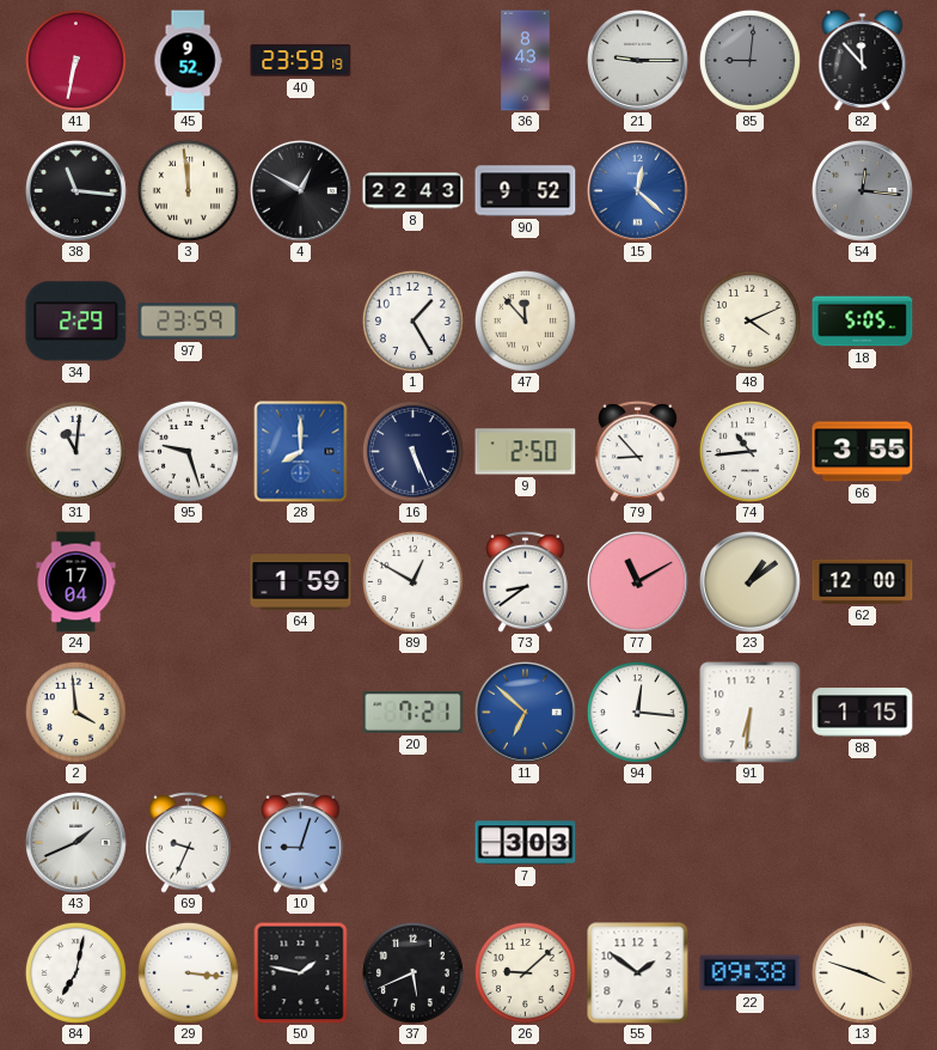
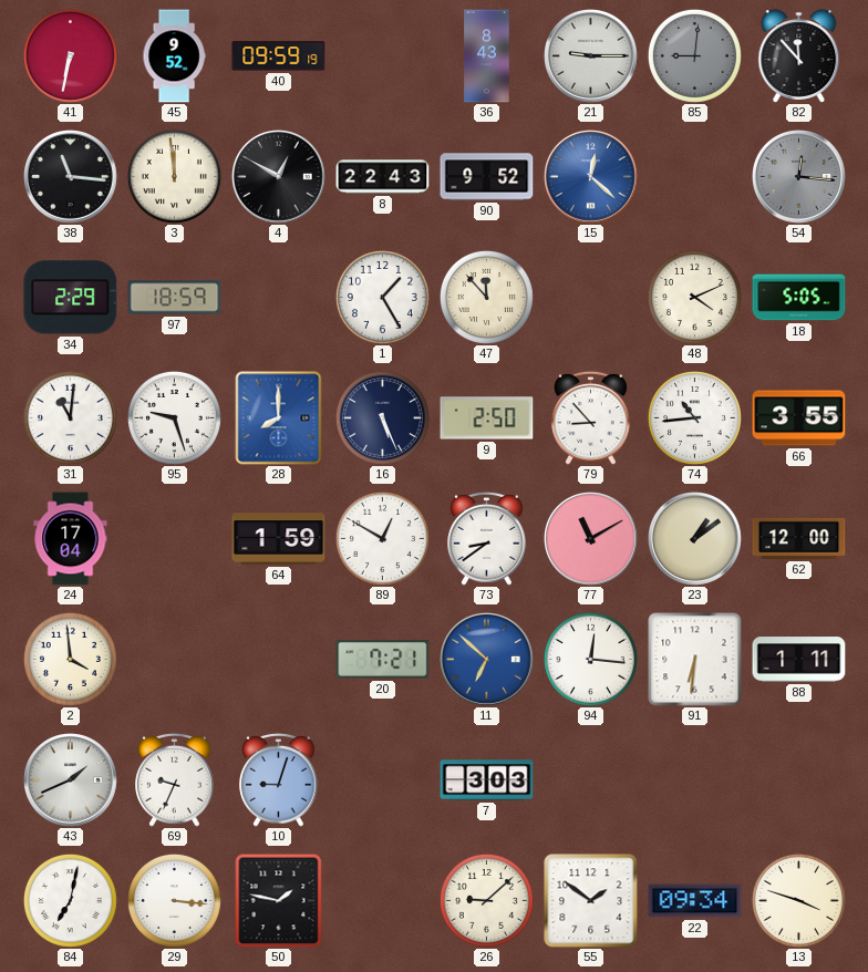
40: 23:59 -> 09:59 (279, 56)
97: 23:59 -> 18:59 (175, 298)
88: 1:15 -> 1:11 (799, 660)
37: 5:41 -> none (412, 972)
22: 09:38 -> 09:34 (695, 901)
